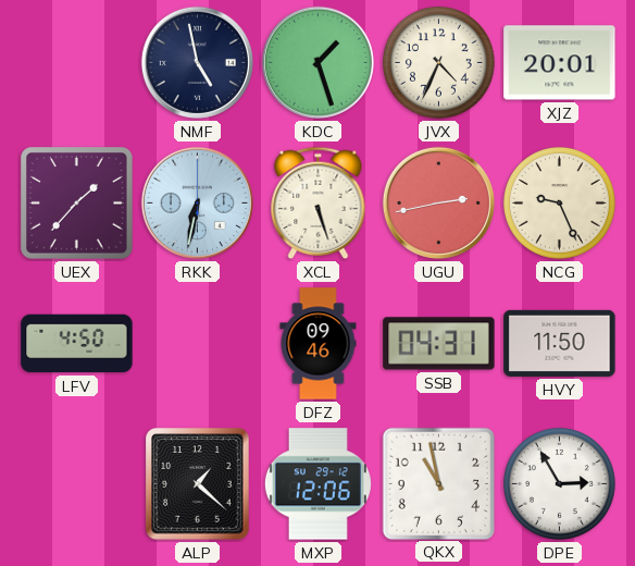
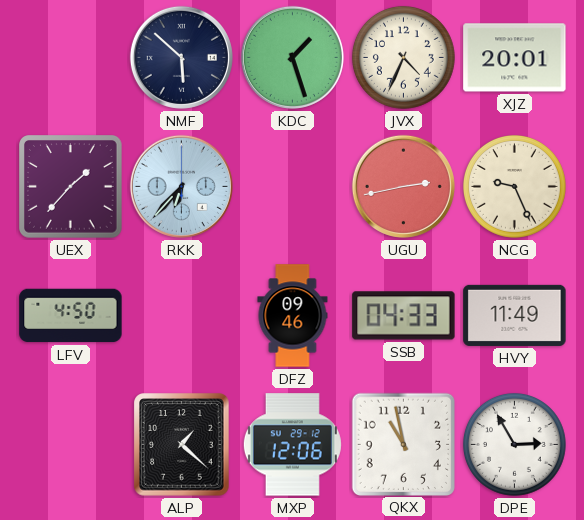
NMF: 4:58 -> 5:52 (181, 57)
RKK: 6:32 -> 6:37 (181, 186)
XCL: 5:27 -> none (319, 204)
SSB: 04:31 -> 04:33 (404, 316)
HVY: 11:50 -> 11:49 (515, 315)
